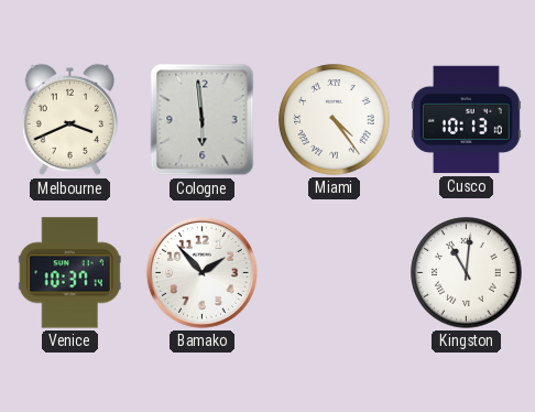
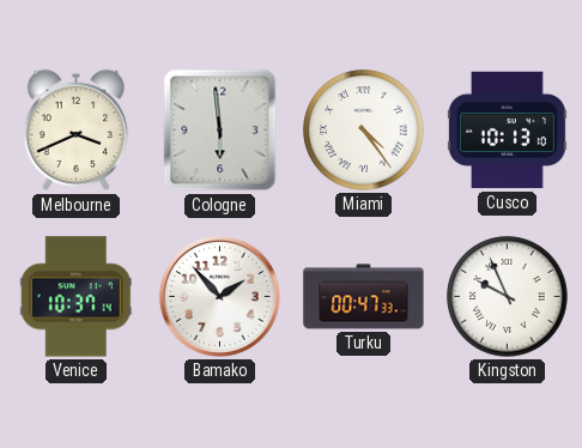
Turku: none -> 00:47 (364, 297)
Kingston: 11:01 -> 9:56 (508, 297)
